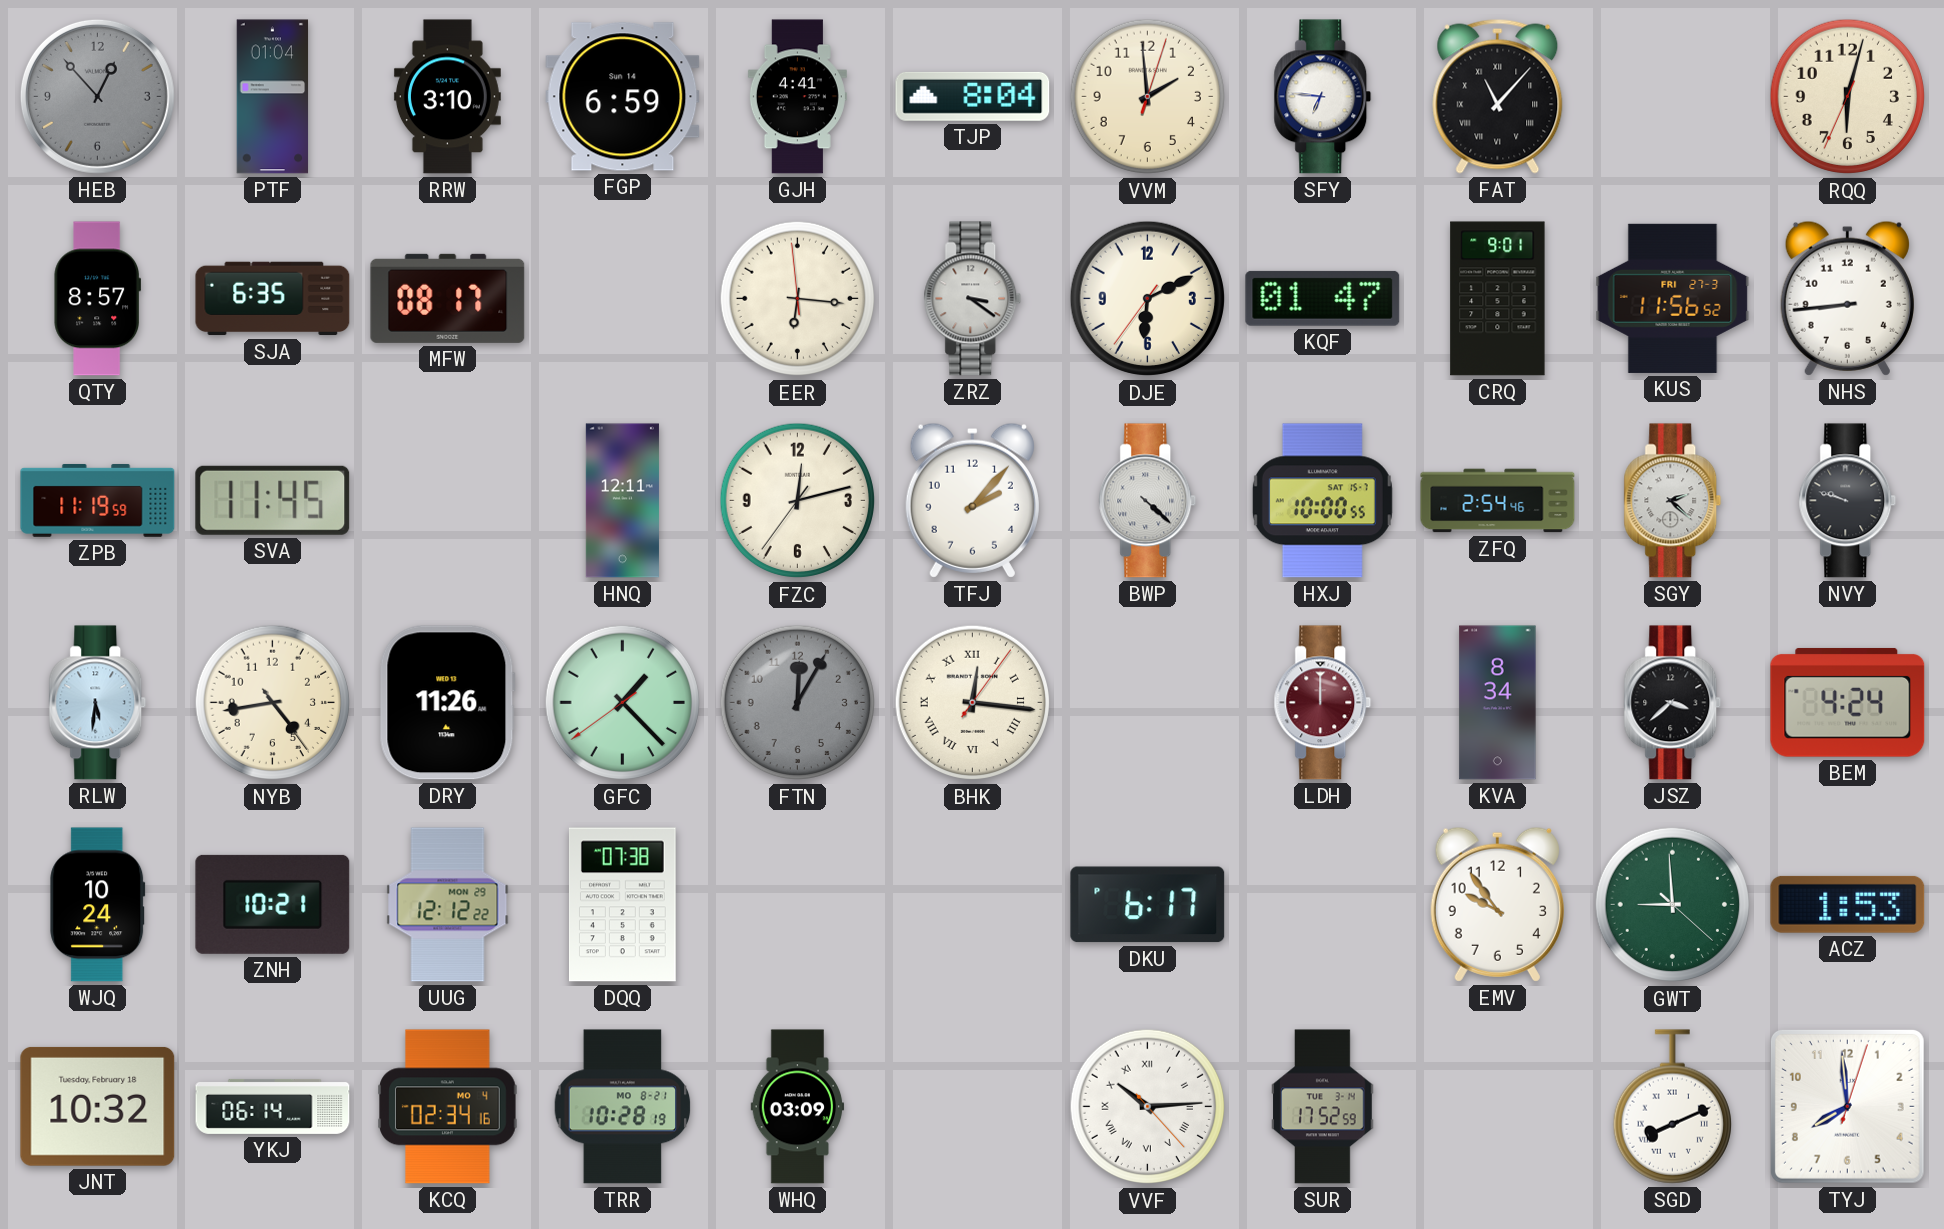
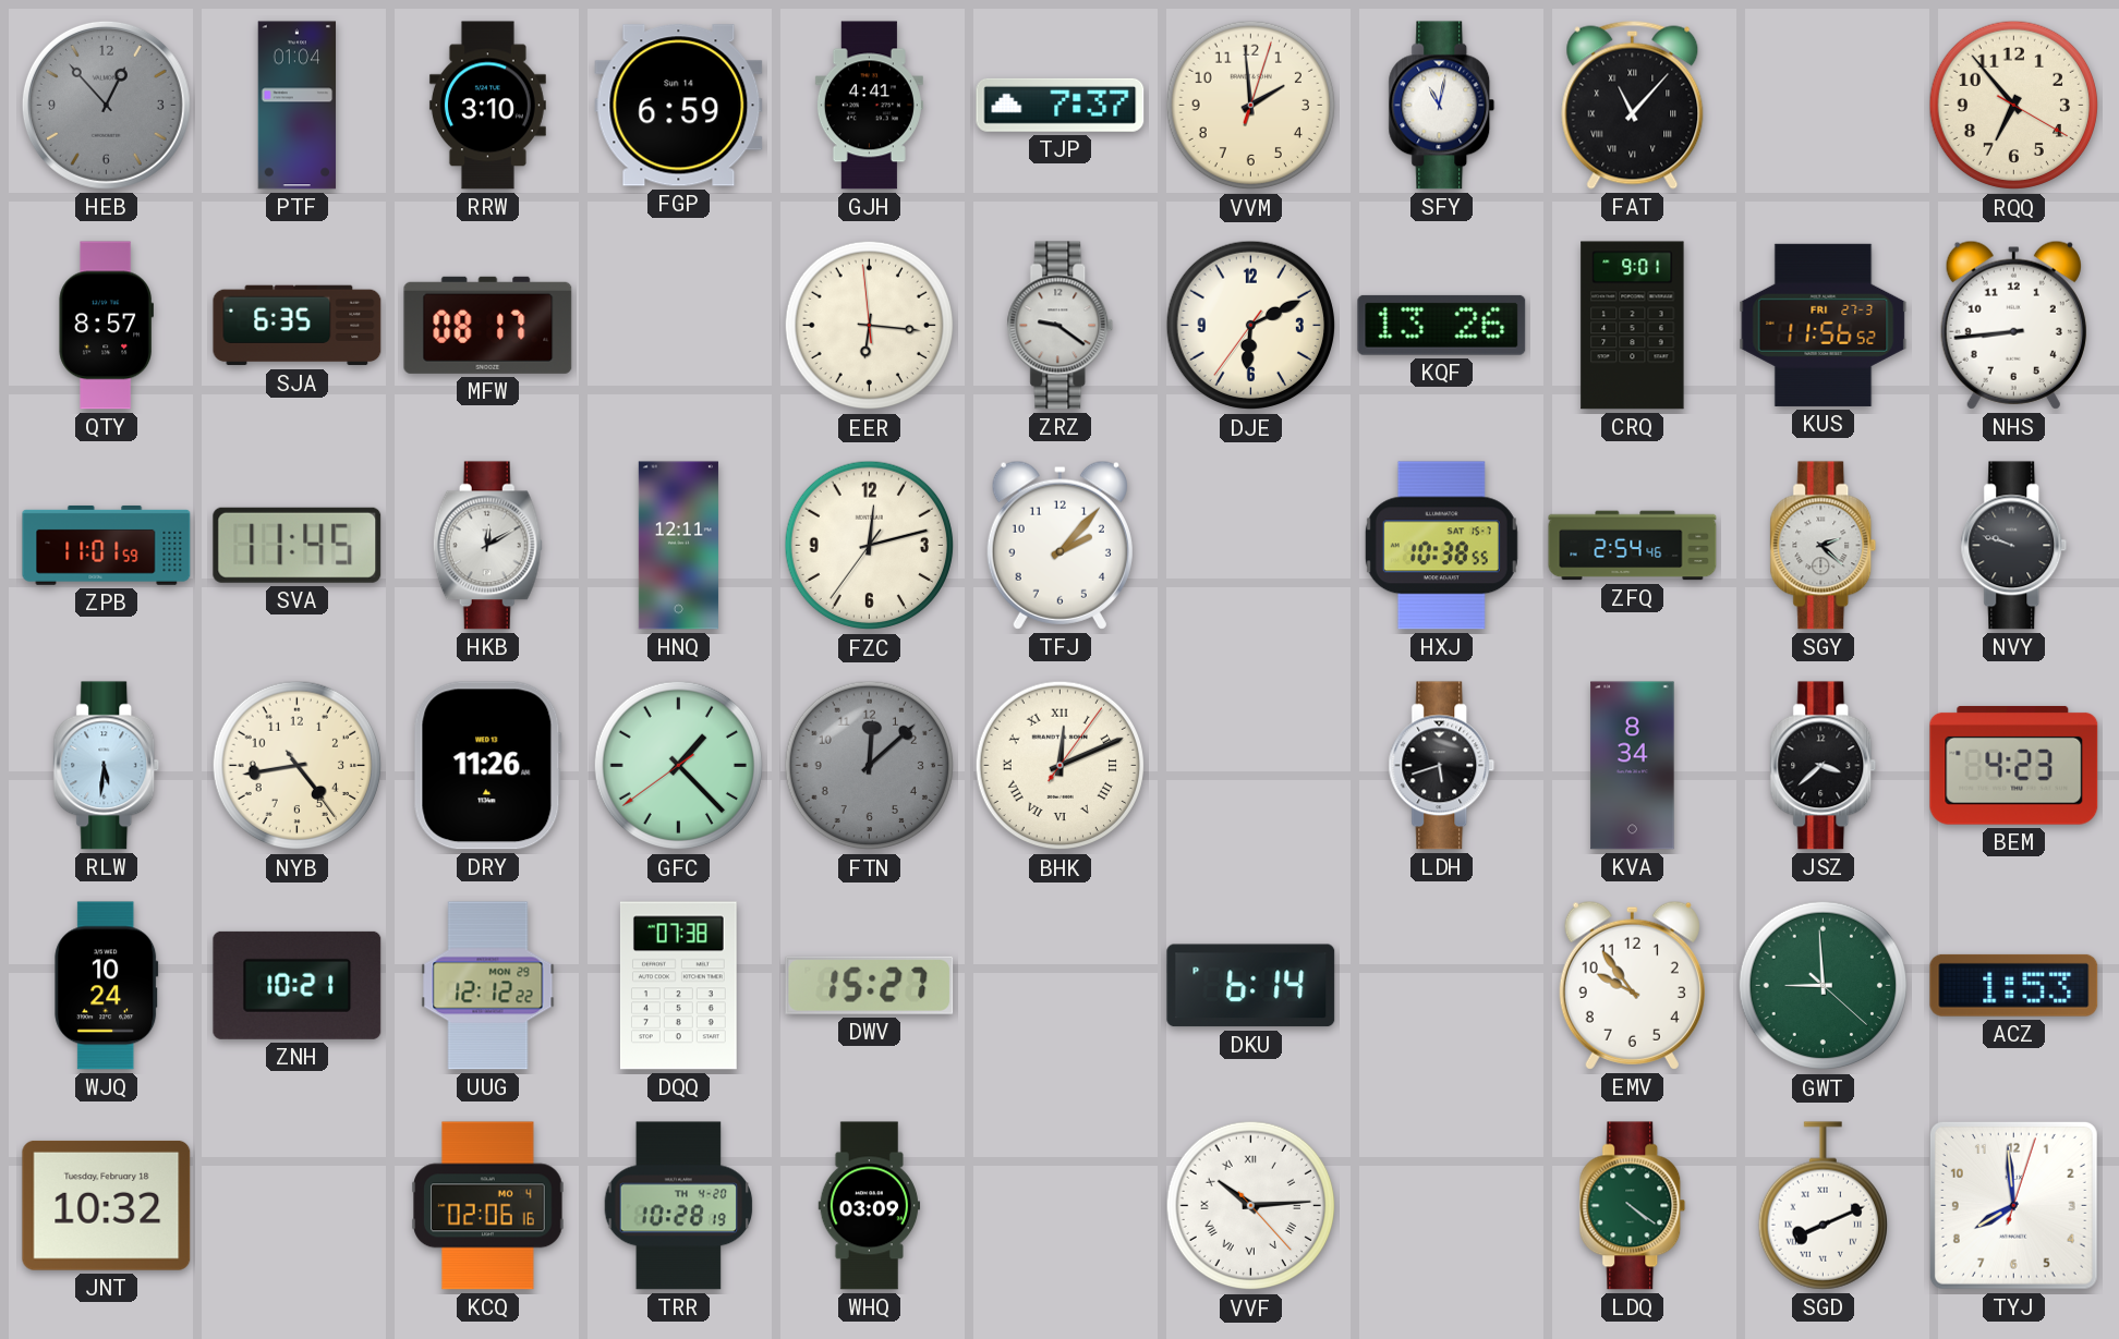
TJP: 8:04 -> 7:37 (1061, 105)
SFY: 6:46 -> 11:02 (1442, 106)
RQQ: 6:02 -> 6:53 (2014, 106)
ZRZ: 3:21 -> 9:21 (1061, 326)
KQF: 01:47 -> 13:26 (1442, 325)
ZPB: 11:19 -> 11:01 (107, 545)
HKB: none -> 12:10 (487, 546)
BWP: 4:22 -> none (1148, 501)
HXJ: 10:00 -> 10:38 (1441, 546)
FTN: 12:05 -> 12:08 (870, 766)
BHK: 12:16 -> 12:11 (1061, 766)
LDH: 12:00 -> 5:42 (1442, 766)
LDH dial: burgundy -> black (1442, 766)
BEM: 4:24 -> 4:23 (2014, 766)
DWV: none -> 15:27 (870, 985)
DKU: 6:17 -> 6:14 (1251, 986)
YKJ: 06:14 -> none (273, 1106)
KCQ: 02:34 -> 02:06 (488, 1206)
TRR date: MO 8-21 -> TH 4-20 (679, 1206)
SUR: 17:52 -> none (1323, 1107)
LDQ: none -> 4:21 (1633, 1206)
